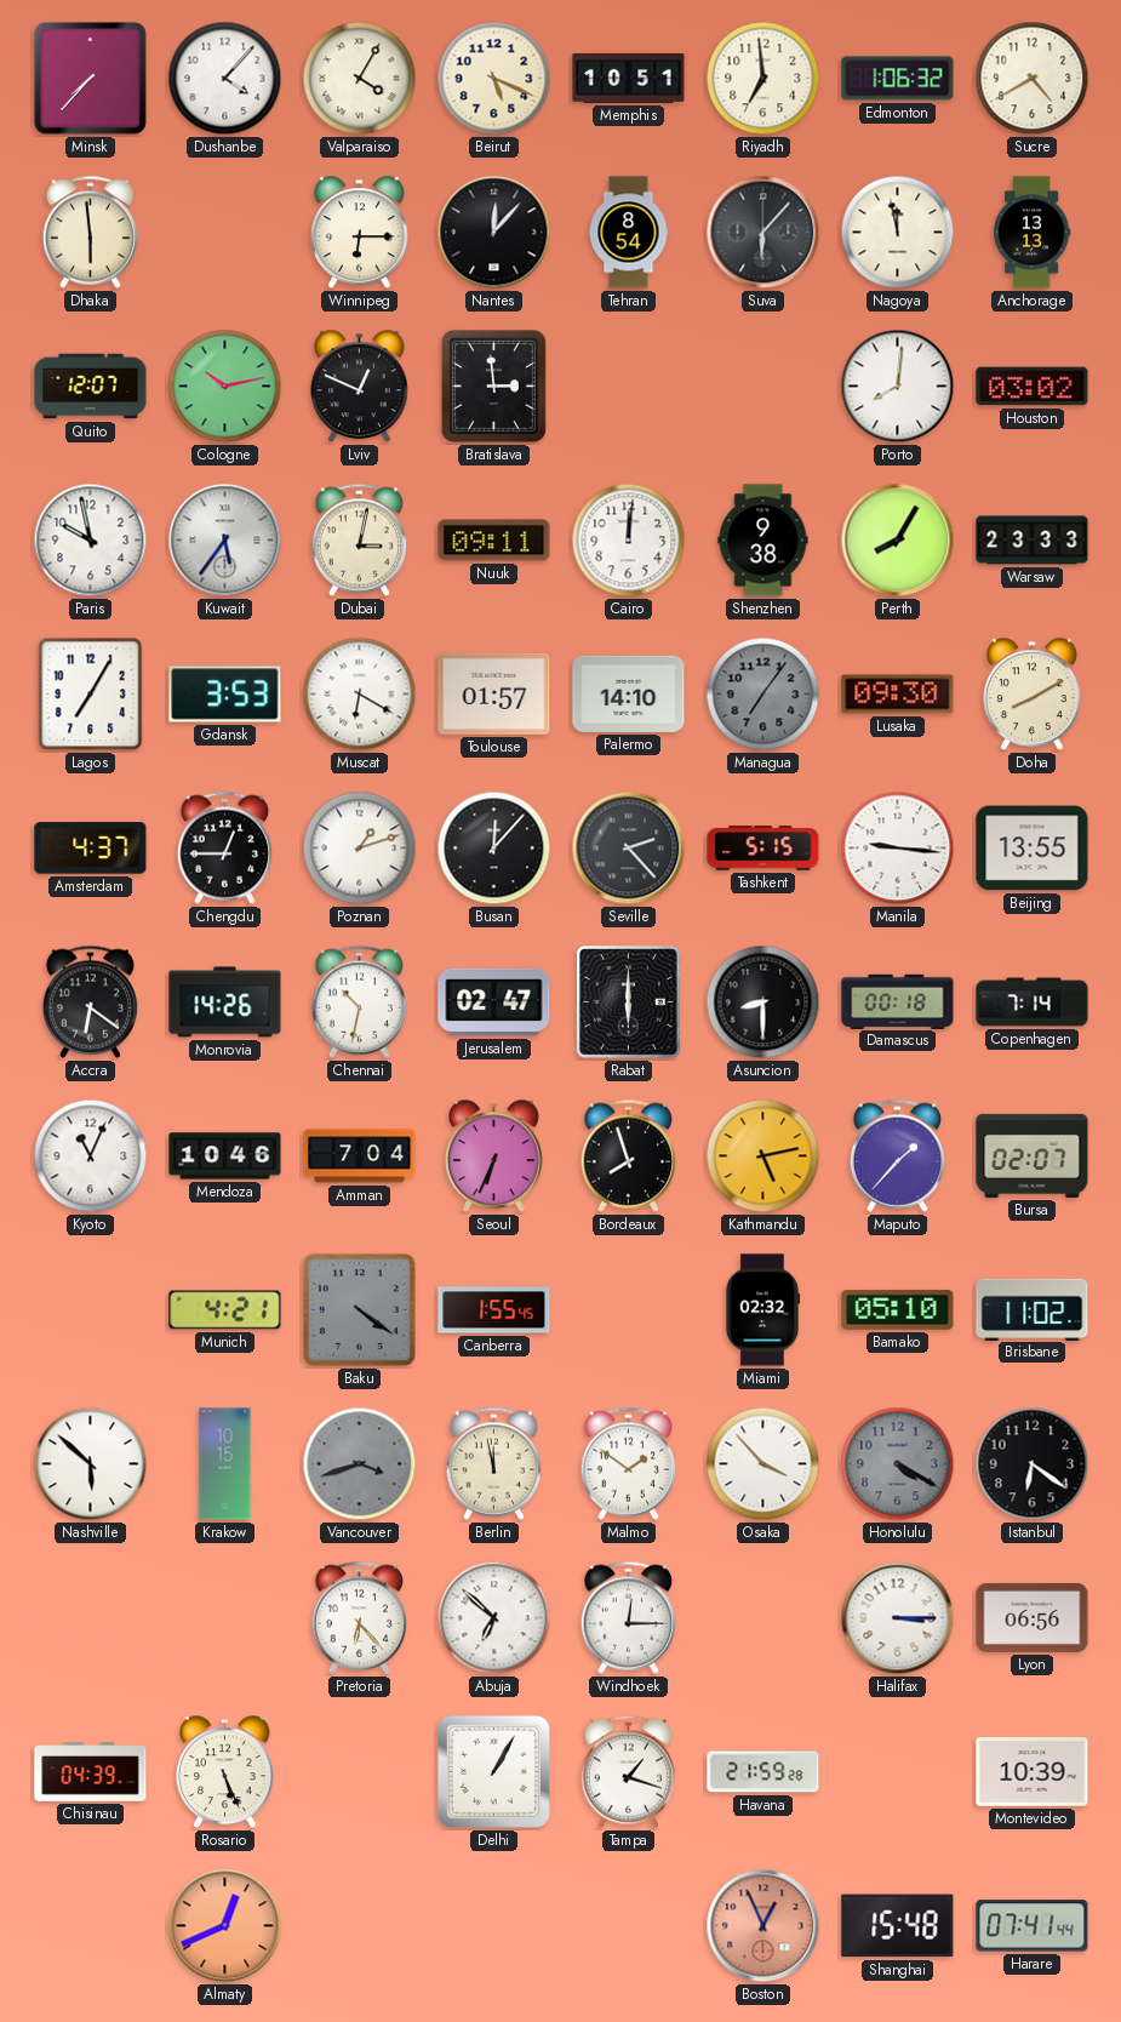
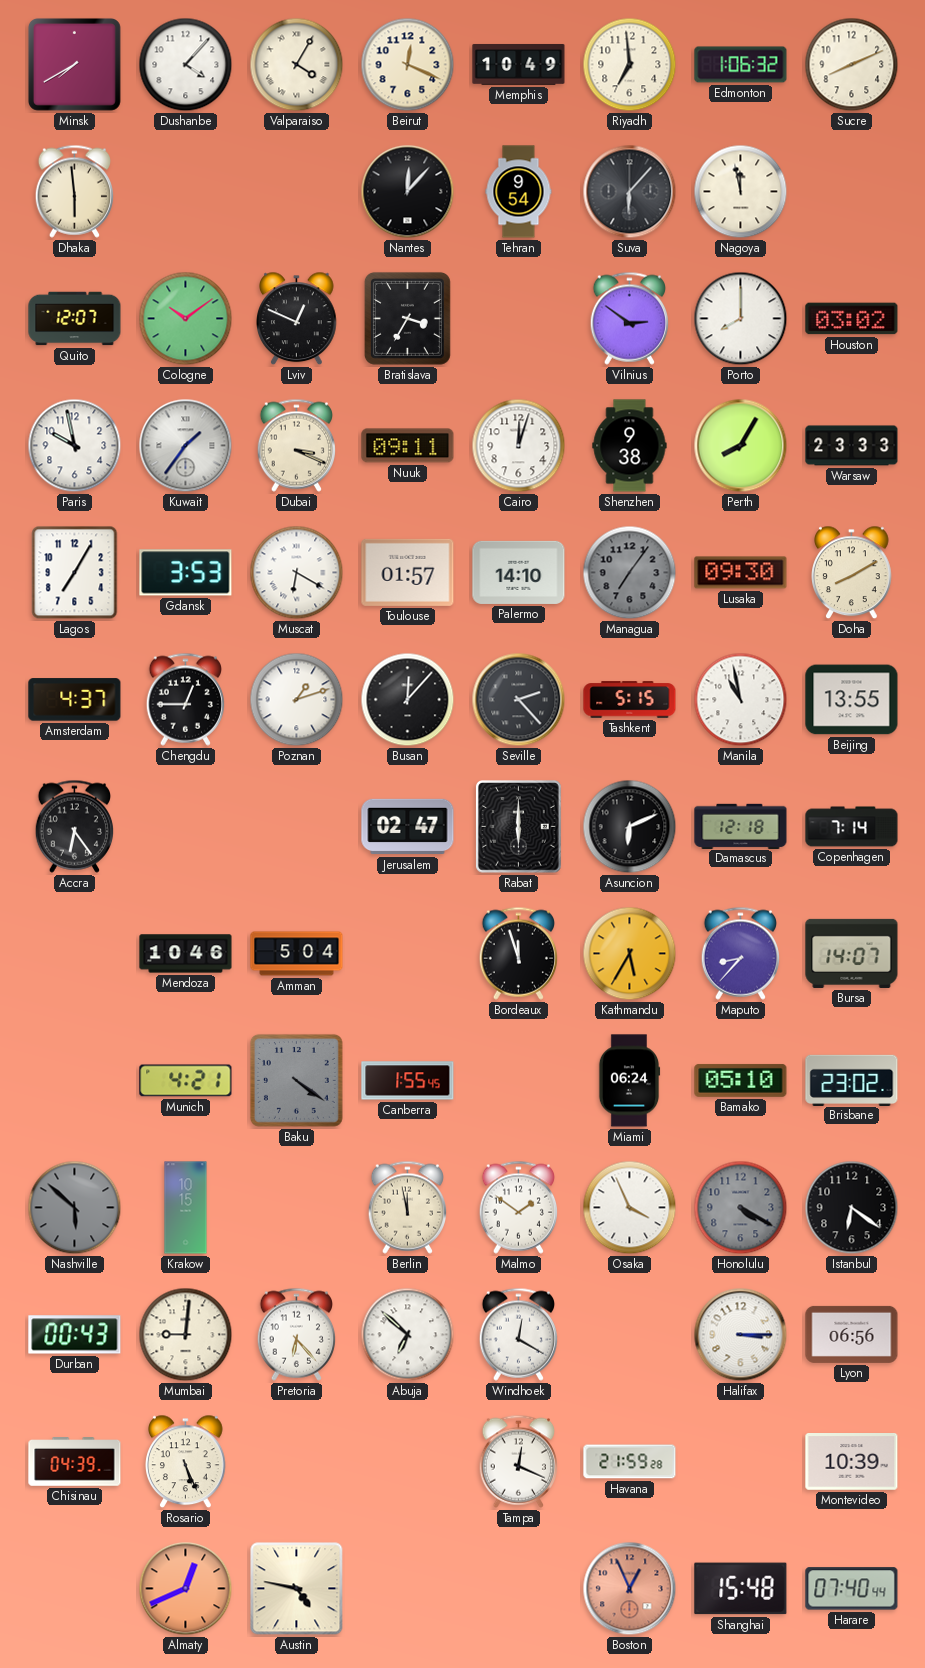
Minsk: 7:37 -> 7:40 (74, 64)
Beirut: 5:19 -> 12:19 (408, 65)
Memphis: 10:51 -> 10:49 (519, 64)
Sucre: 4:40 -> 8:11 (852, 65)
Winnipeg: 6:15 -> none (360, 233)
Tehran: 8:54 -> 9:54 (519, 192)
Anchorage: 13:13 -> none (1031, 233)
Cologne: 10:13 -> 10:09 (186, 319)
Bratislava: 2:59 -> 3:35 (407, 318)
Vilnius: none -> 2:51 (629, 318)
Porto: 8:01 -> 8:00 (741, 319)
Kuwait: 5:36 -> 1:36 (186, 446)
Dubai: 3:02 -> 3:19 (296, 445)
Cairo: 12:01 -> 12:03 (519, 446)
Manila: 9:16 -> 10:58 (741, 700)
Accra: 6:21 -> 6:24 (74, 826)
Monrovia: 14:26 -> none (225, 1003)
Chennai: 10:32 -> none (359, 1001)
Asuncion: 8:30 -> 6:11 (630, 827)
Damascus: 00:18 -> 12:18 (741, 826)
Kyoto: 11:04 -> none (91, 1156)
Amman: 7:04 -> 5:04 (297, 954)
Seoul: 6:34 -> none (494, 1156)
Bordeaux: 7:57 -> 11:57 (518, 953)
Kathmandu: 5:13 -> 5:35 (630, 954)
Maputo: 1:37 -> 8:37 (740, 953)
Bursa: 02:07 -> 14:07 (852, 953)
Miami: 02:32 -> 06:24 (629, 1081)
Brisbane: 11:02 -> 23:02 (852, 1080)
Nashville dial: white -> grey (75, 1208)
Vancouver: 3:42 -> none (360, 1464)
Osaka: 3:53 -> 3:56 (630, 1208)
Durban: none -> 00:43 (75, 1335)
Mumbai: none -> 9:01 (186, 1335)
Windhoek: 12:15 -> 12:20 (518, 1334)
Delhi: 1:05 -> none (493, 1771)
Tampa: 1:18 -> 12:19 (518, 1461)
Austin: none -> 4:47 (297, 1589)
Harare: 07:41 -> 07:40 (852, 1589)
